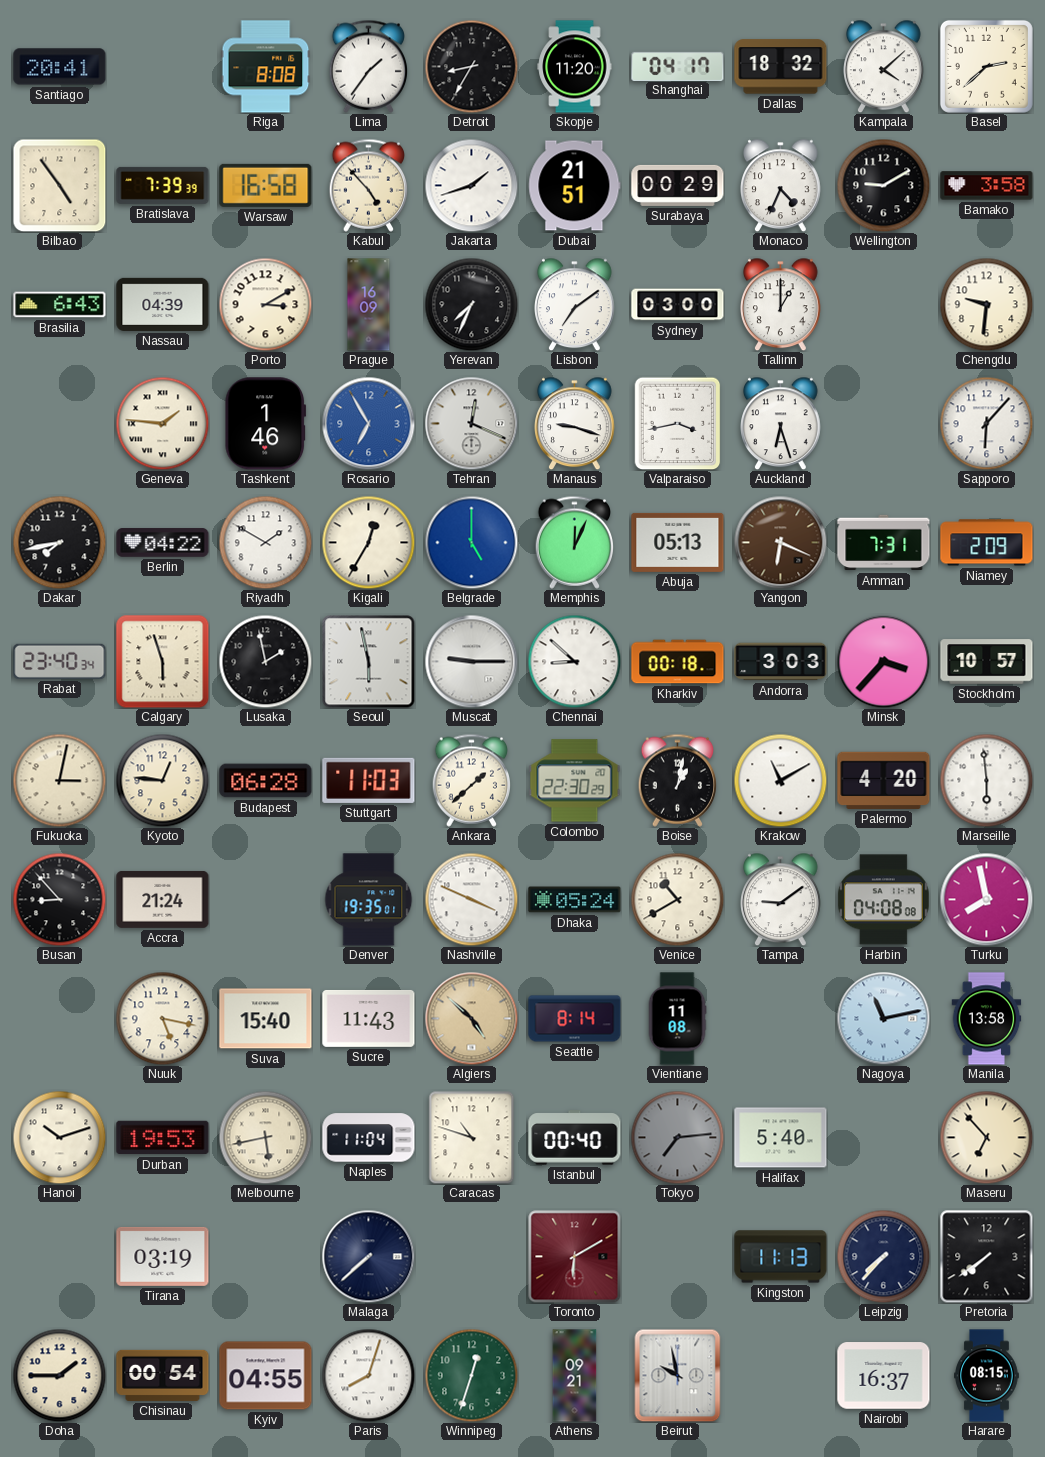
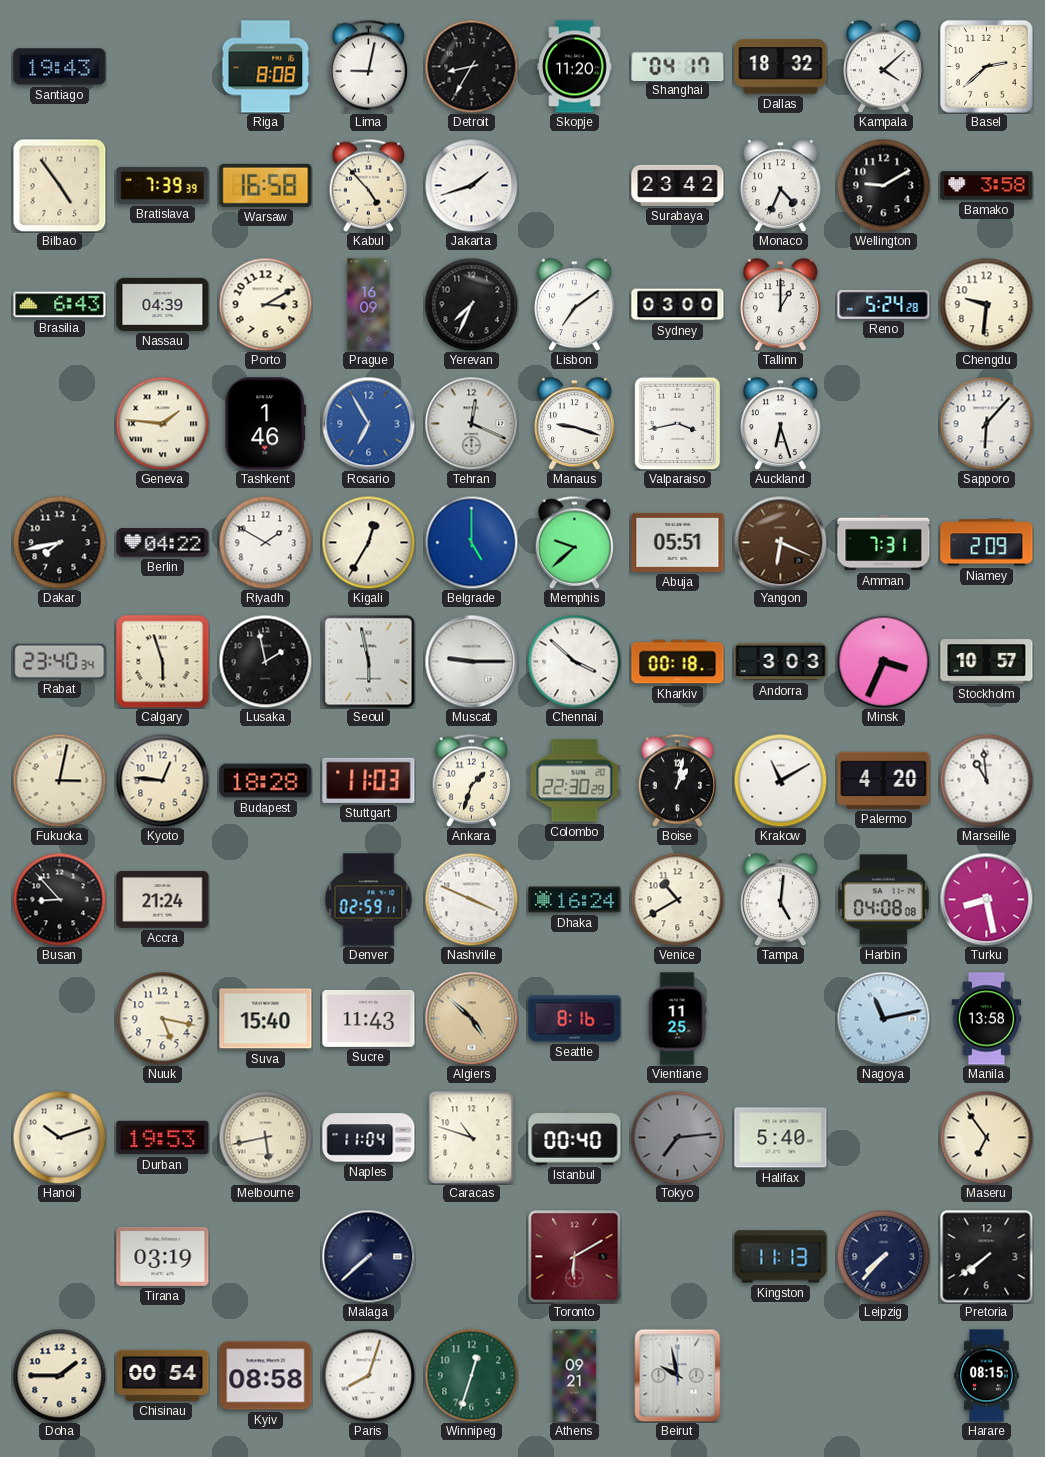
Santiago: 20:41 -> 19:43 (60, 67)
Lima: 1:36 -> 9:02 (368, 66)
Dubai: 21:51 -> none (575, 186)
Surabaya: 00:29 -> 23:42 (678, 185)
Reno: none -> 5:24 (884, 304)
Memphis: 12:04 -> 9:38 (574, 542)
Abuja: 05:13 -> 05:51 (678, 542)
Chennai: 8:52 -> 3:52 (574, 661)
Minsk: 3:37 -> 3:34 (883, 661)
Budapest: 06:28 -> 18:28 (266, 781)
Ankara: 1:38 -> 1:33 (471, 780)
Marseille: 5:59 -> 10:59 (986, 780)
Denver: 19:35 -> 02:59 (369, 900)
Dhaka: 05:24 -> 16:24 (575, 900)
Tampa: 9:09 -> 5:01 (781, 899)
Turku: 7:58 -> 8:28 (986, 899)
Seattle: 8:14 -> 8:16 (575, 1019)
Vientiane: 11:08 -> 11:25 (677, 1019)
Maseru: 6:53 -> 6:54 (986, 1137)
Kyiv: 04:55 -> 08:58 (266, 1376)
Nairobi: 16:37 -> none (884, 1376)
